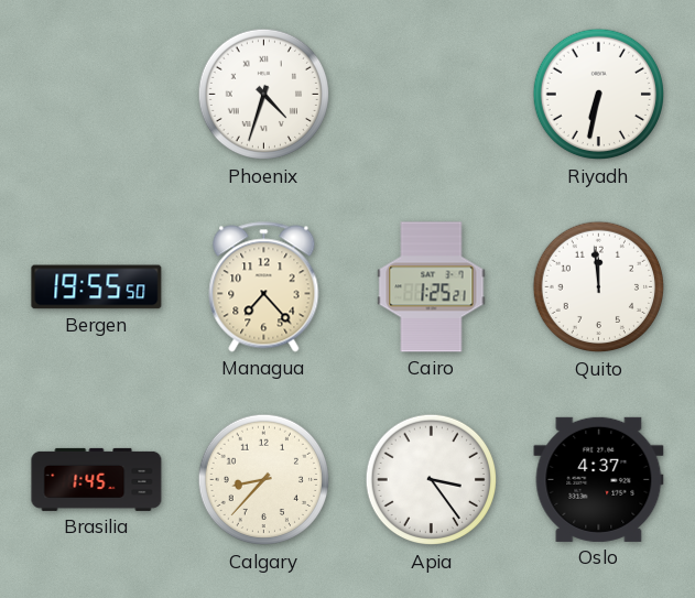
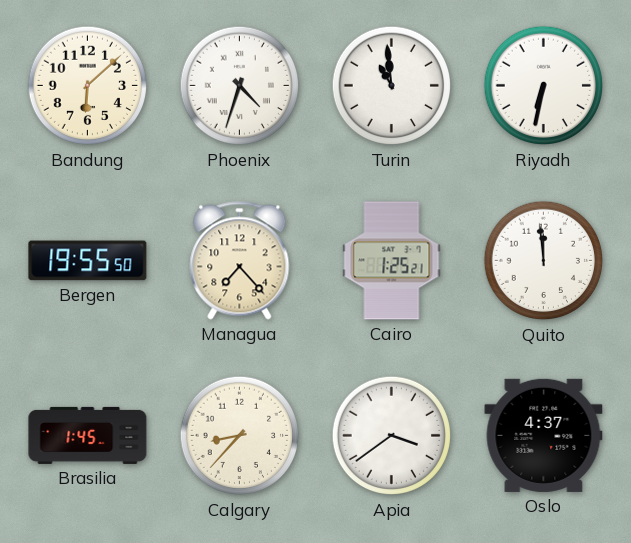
Bandung: none -> 6:08 (88, 86)
Turin: none -> 10:59 (392, 86)
Apia: 3:24 -> 3:39 (392, 436)
